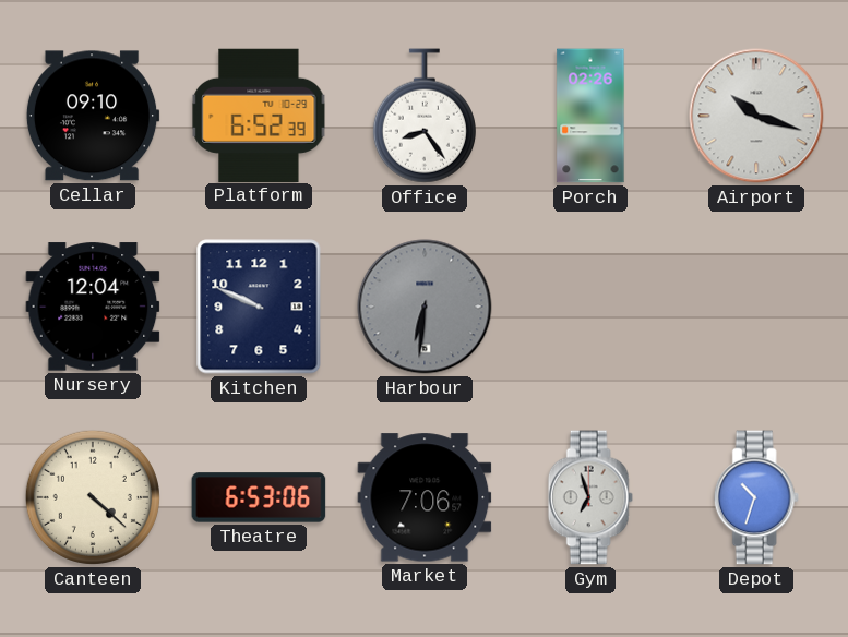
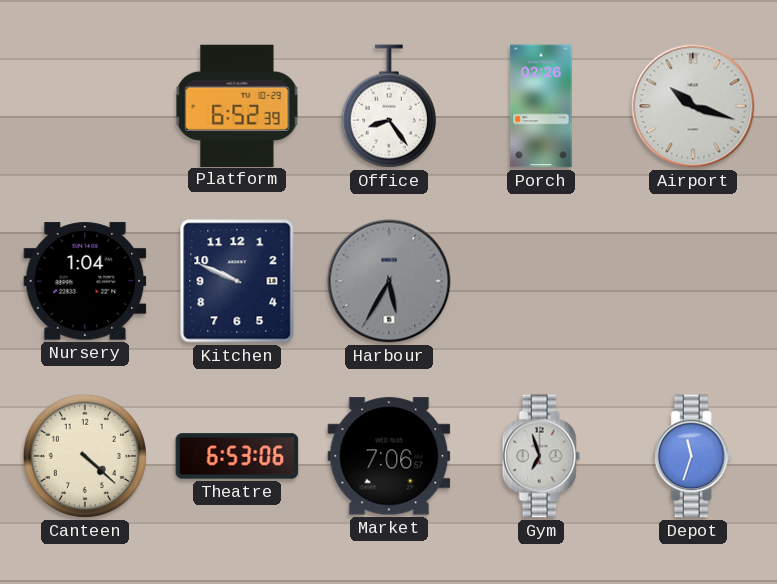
Cellar: 09:10 -> none (93, 116)
Nursery: 12:04 -> 1:04 (85, 281)
Harbour: 6:31 -> 5:35 (389, 281)
Depot: 10:33 -> 11:33 (693, 456)
